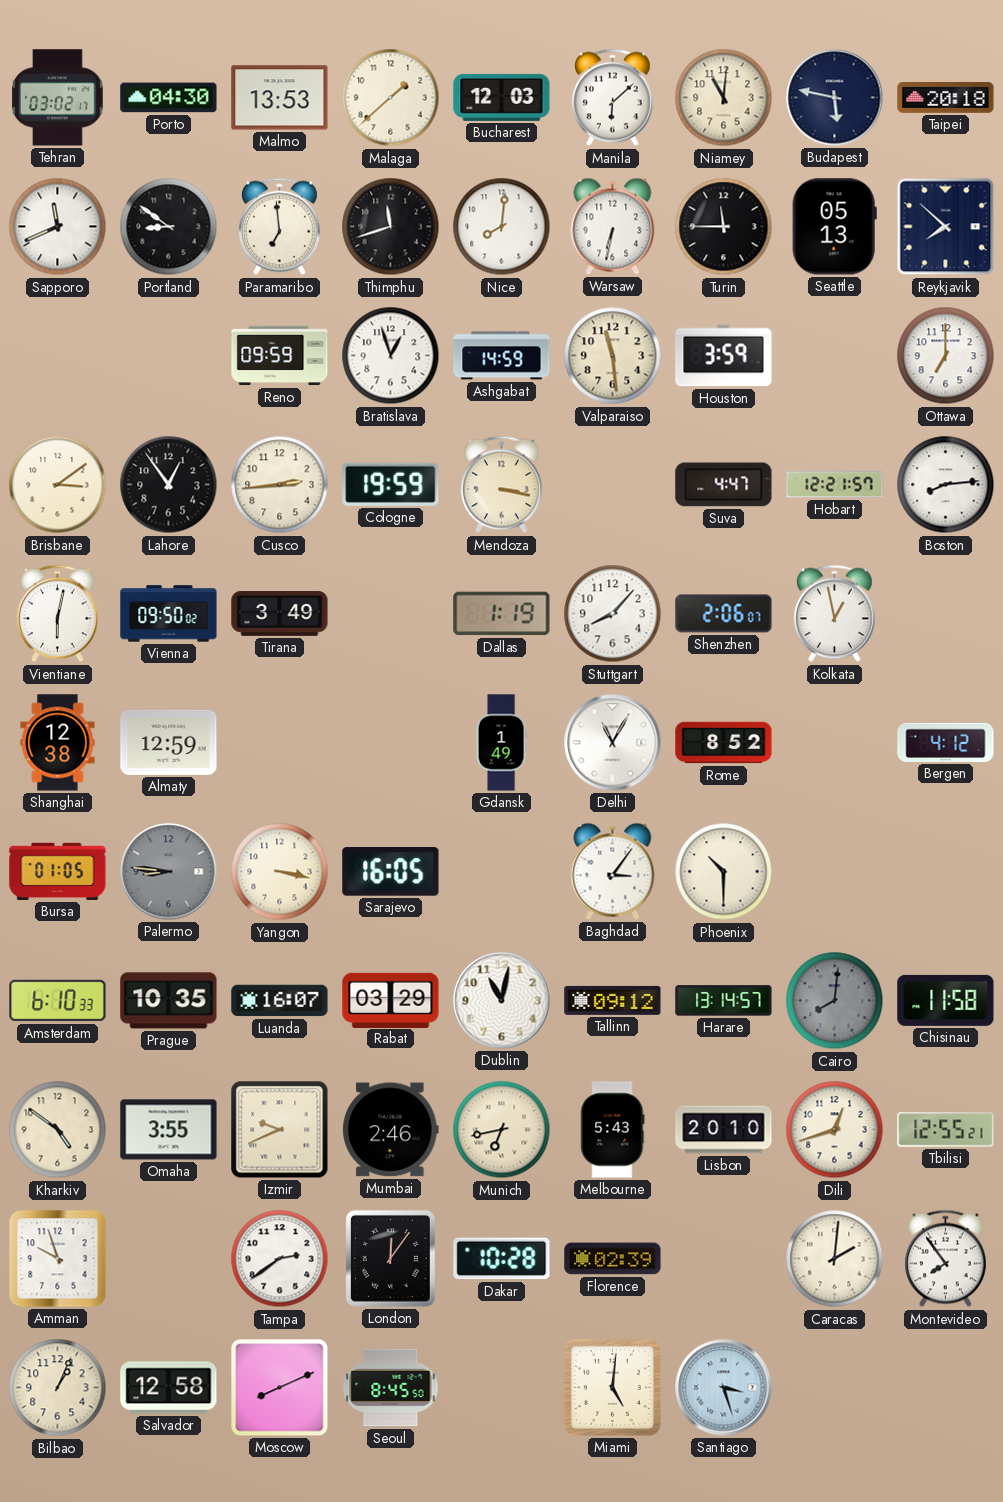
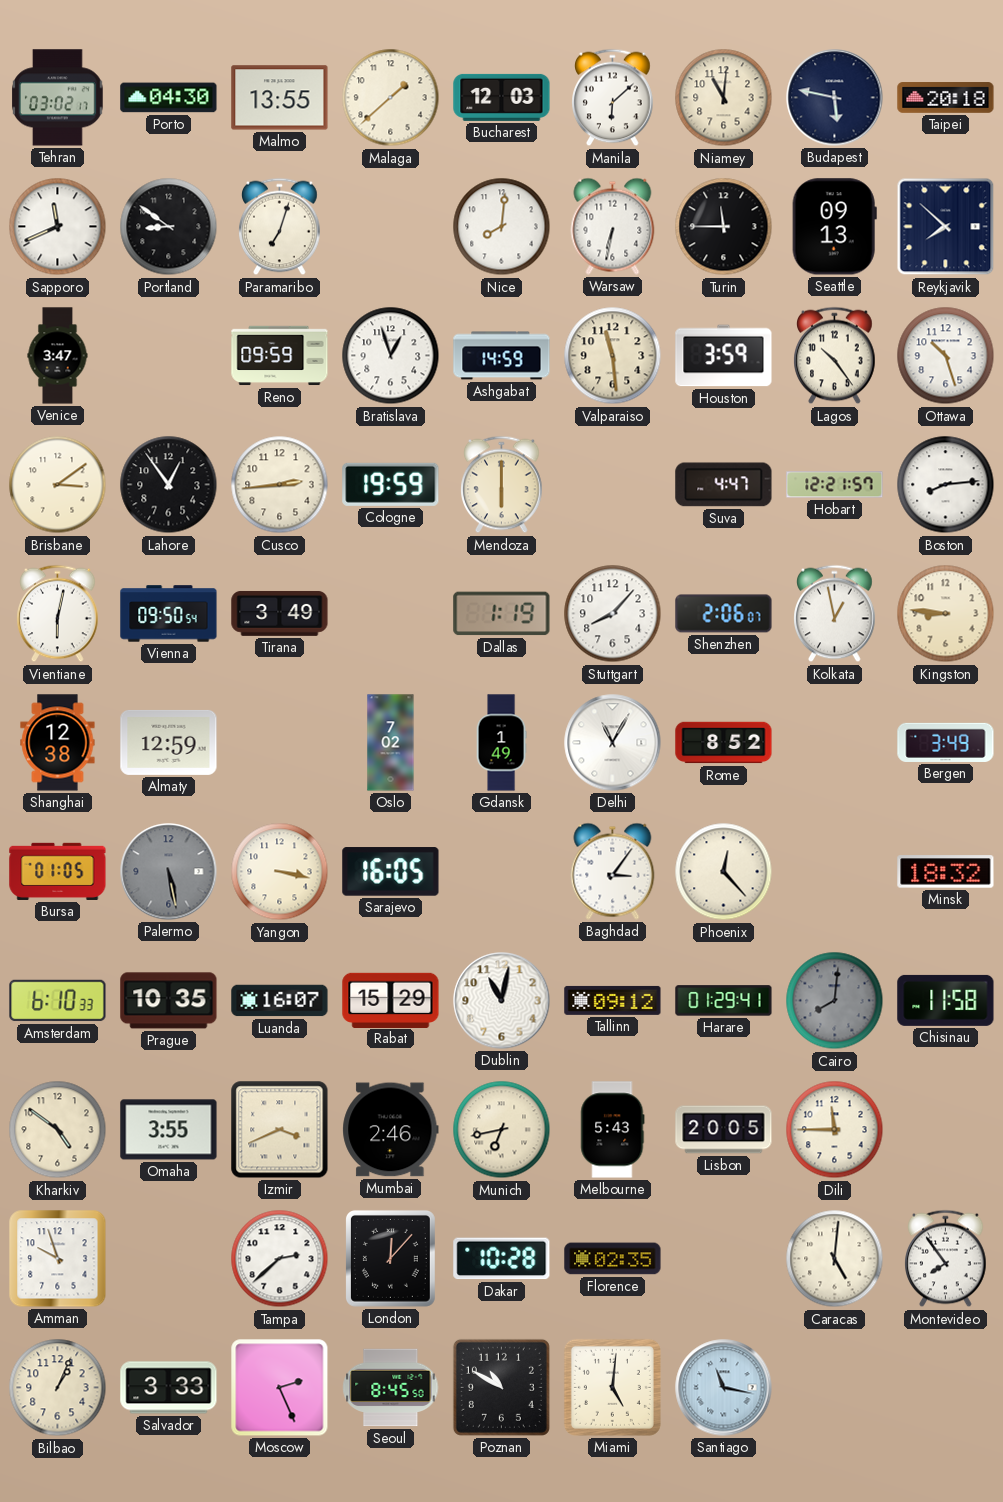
Malmo: 13:53 -> 13:55 (280, 98)
Paramaribo: 6:59 -> 7:03 (280, 227)
Thimphu: 11:42 -> none (391, 227)
Seattle: 05:13 -> 09:13 (834, 227)
Venice: none -> 3:47 (58, 356)
Lagos: none -> 10:24 (835, 356)
Ottawa: 7:00 -> 10:27 (946, 356)
Mendoza: 3:17 -> 6:00 (502, 485)
Vienna: 09:50:02 -> 09:50:54 (169, 614)
Kingston: none -> 8:46 (946, 614)
Oslo: none -> 7:02 (391, 743)
Bergen: 4:12 -> 3:49 (946, 742)
Palermo: 8:46 -> 5:28 (169, 872)
Phoenix: 10:30 -> 12:23 (724, 872)
Minsk: none -> 18:32 (946, 872)
Rabat: 03:29 -> 15:29 (391, 1000)
Harare: 13:14 -> 01:29 (724, 1001)
Izmir: 9:41 -> 3:41 (280, 1130)
Lisbon: 20:10 -> 20:05 (724, 1130)
Dili: 12:42 -> 11:45 (835, 1130)
Tbilisi: 12:55 -> none (946, 1130)
Tampa: 2:39 -> 2:38 (280, 1259)
London: 12:06 -> 12:07 (390, 1258)
Florence: 02:39 -> 02:35 (613, 1259)
Caracas: 2:01 -> 5:01 (835, 1259)
Salvador: 12:58 -> 3:33 (169, 1388)
Moscow: 8:11 -> 2:26 (280, 1388)
Poznan: none -> 10:50 (501, 1387)
Santiago: 3:27 -> 11:17 (724, 1388)
